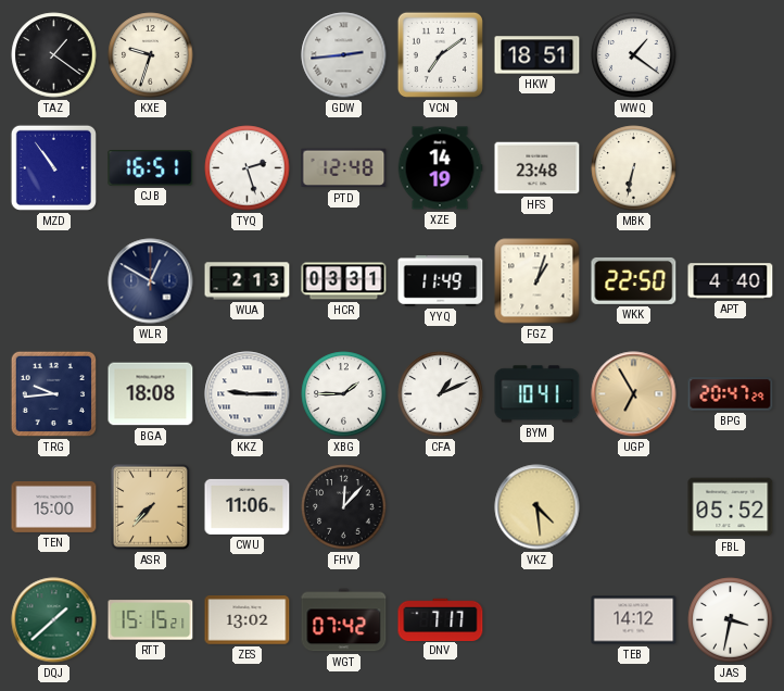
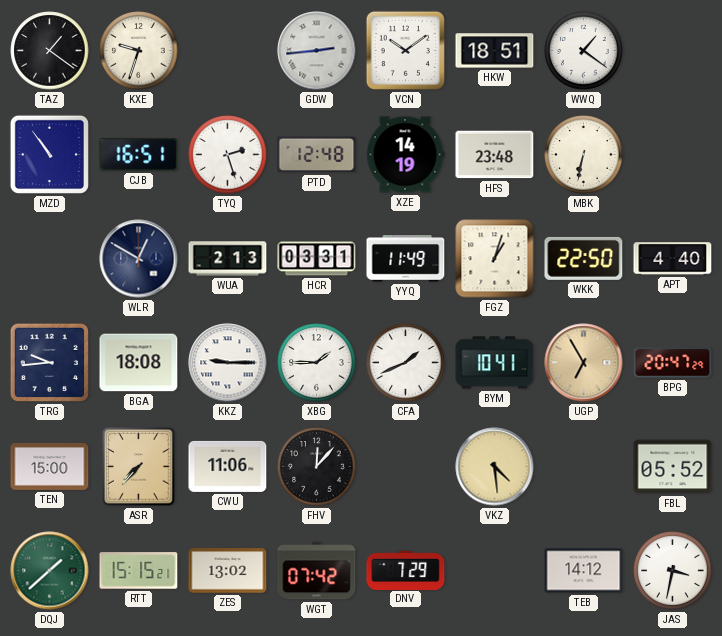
VCN: 7:09 -> 10:09 (405, 50)
CFA: 1:11 -> 1:41 (406, 363)
DNV: 7:17 -> 7:29 (406, 570)
